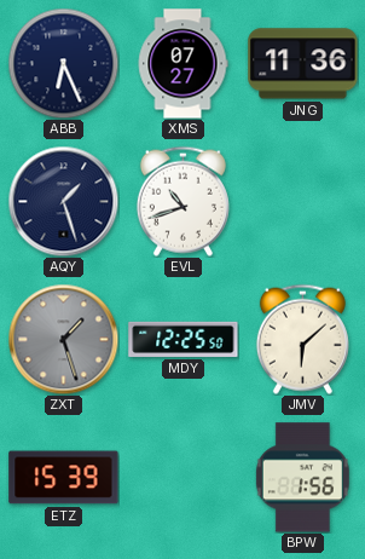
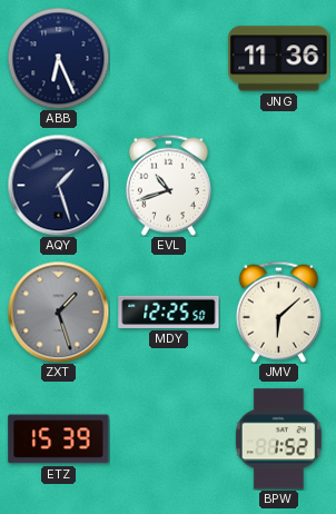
XMS: 07:27 -> none (182, 64)
BPW: 1:56 -> 1:52 (278, 439)
